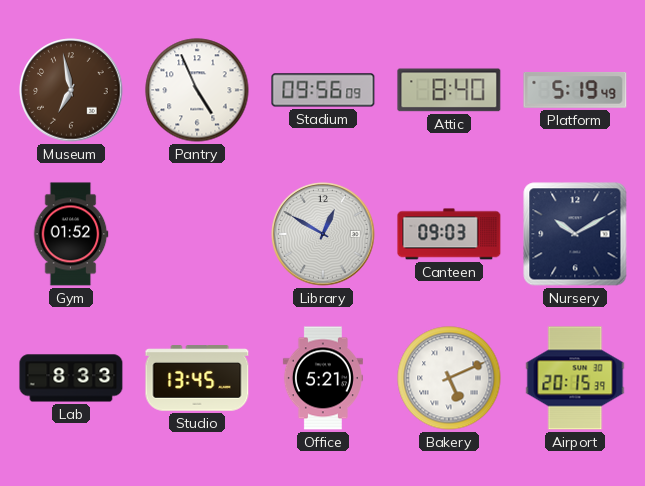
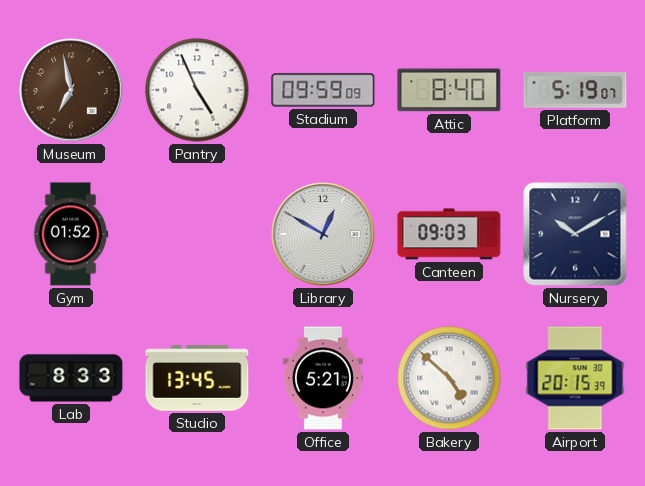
Stadium: 09:56 -> 09:59 (323, 90)
Platform: 5:19:49 -> 5:19:07 (575, 90)
Bakery: 5:11 -> 4:52 (449, 378)
